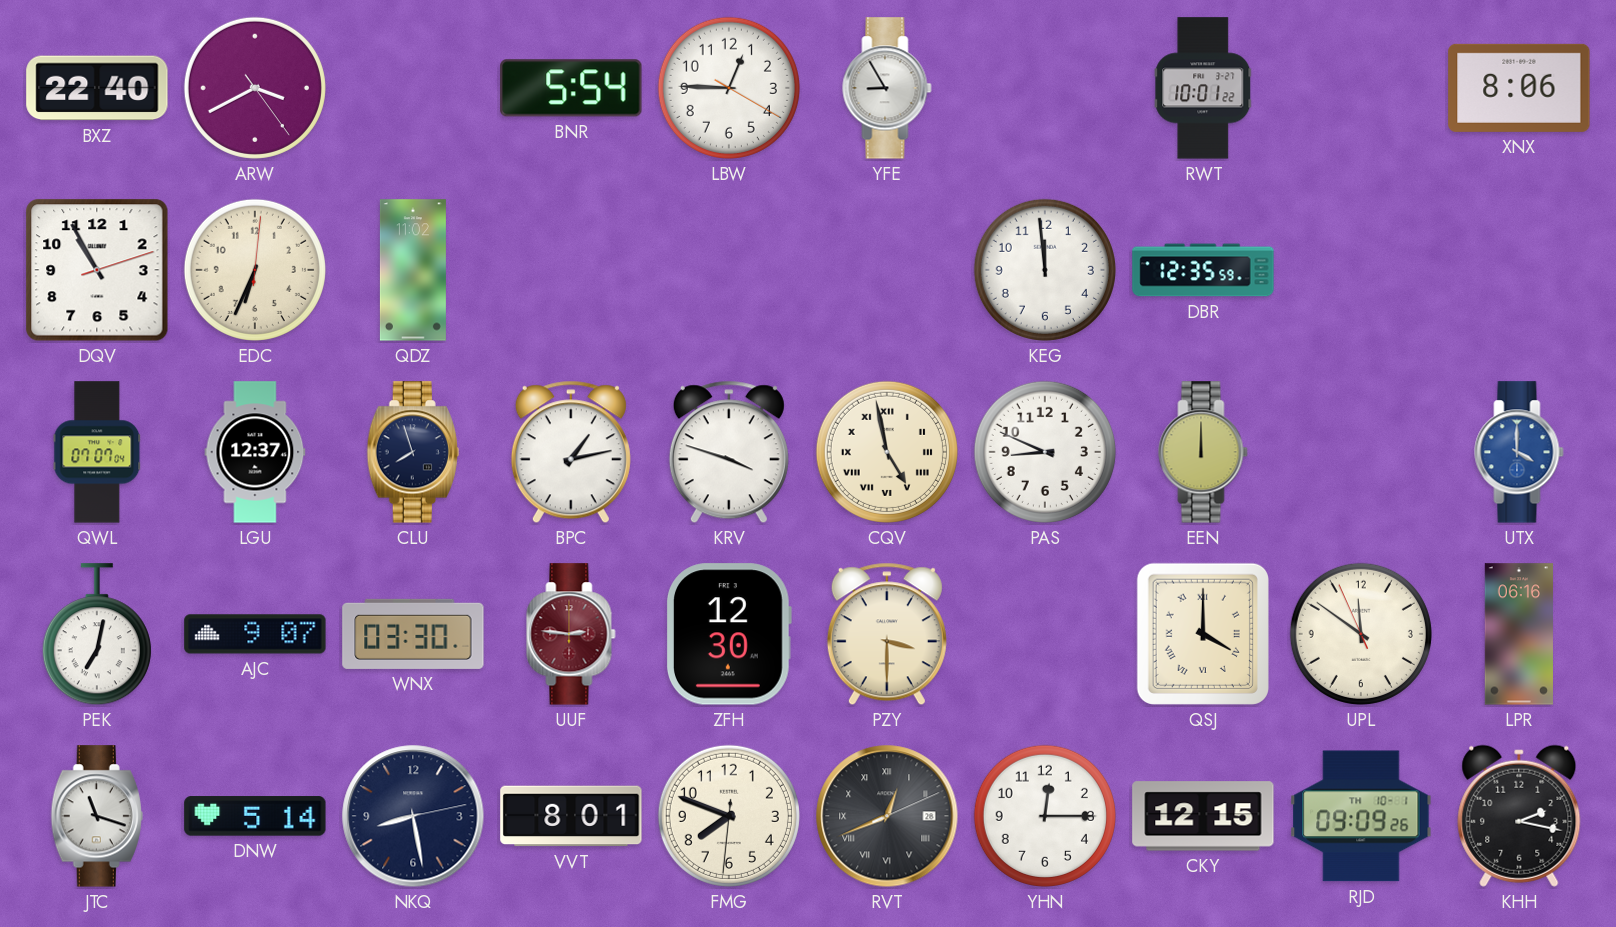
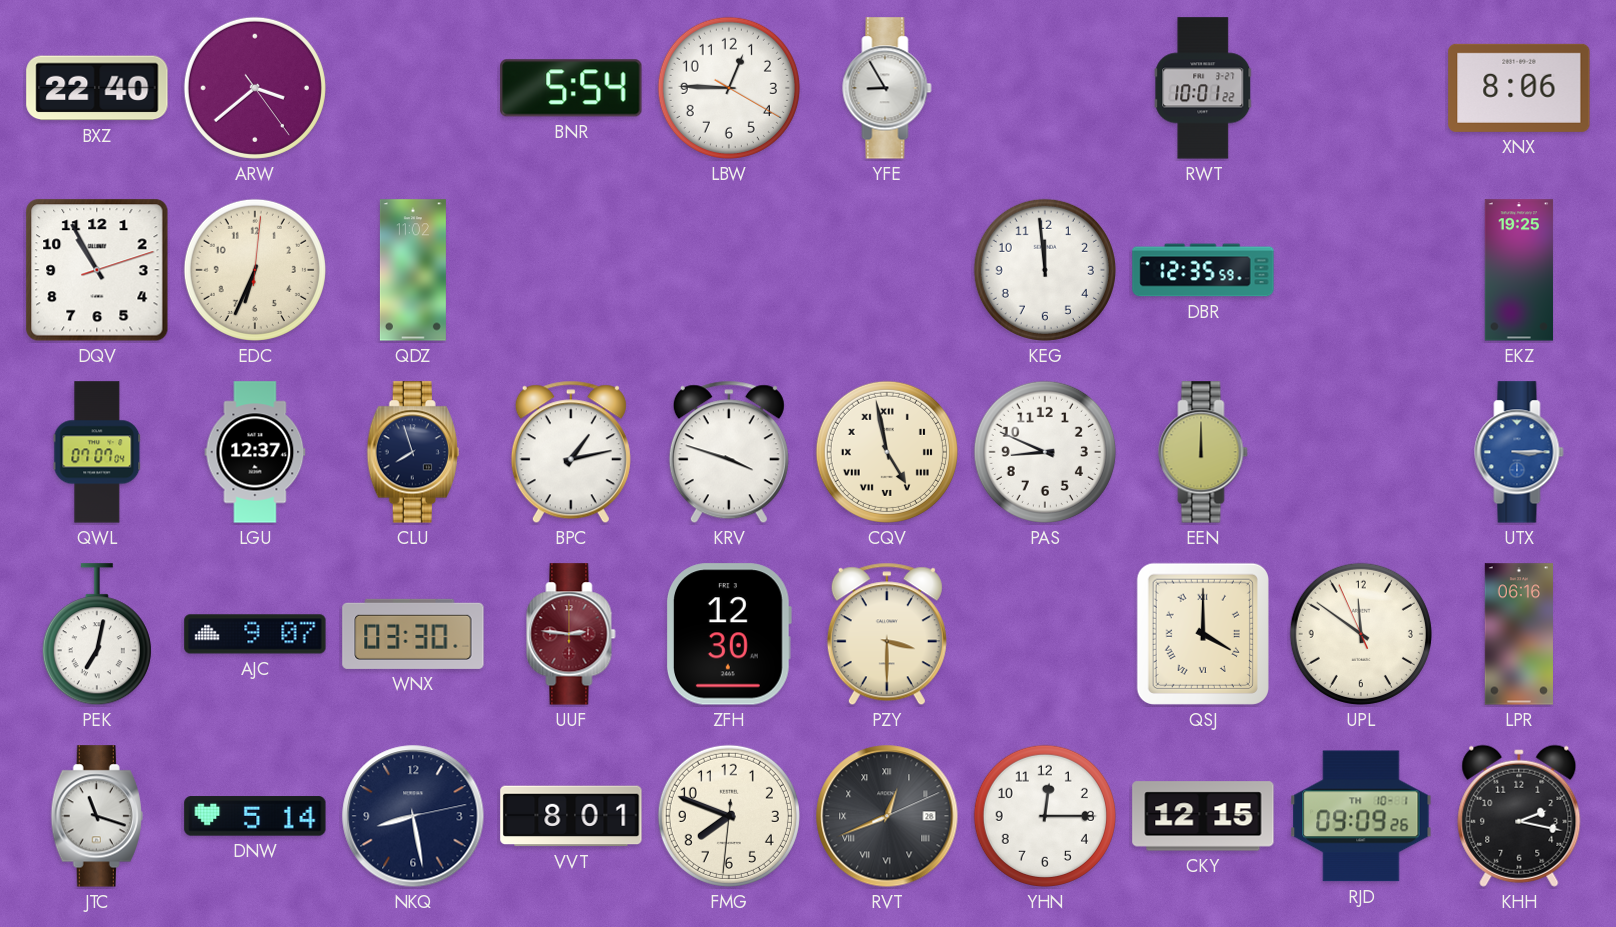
ARW: 3:40 -> 3:38 (255, 88)
EKZ: none -> 19:25 (1519, 270)
UTX: 4:00 -> 3:15 (1519, 452)
